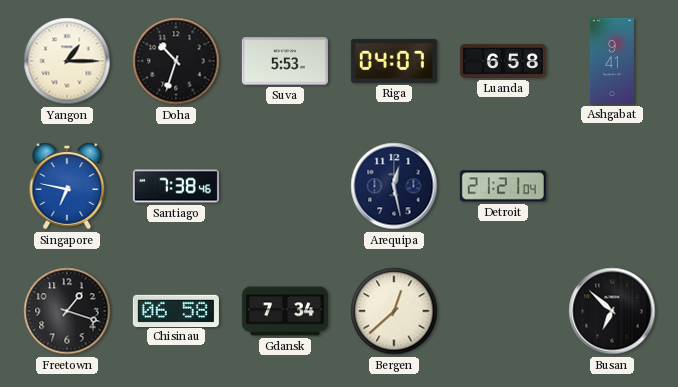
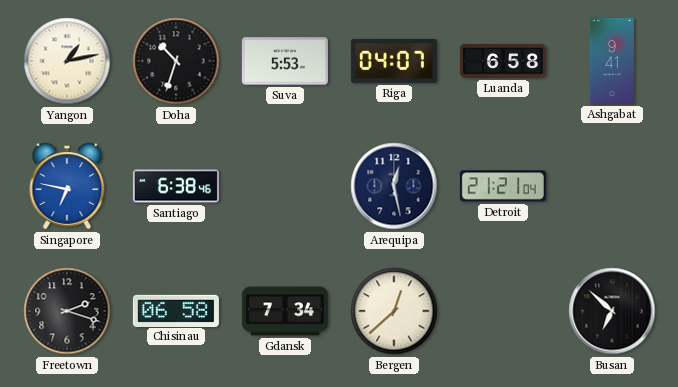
Yangon: 1:15 -> 1:13 (67, 61)
Santiago: 7:38 -> 6:38 (176, 186)
Freetown: 1:18 -> 2:18 (67, 311)
